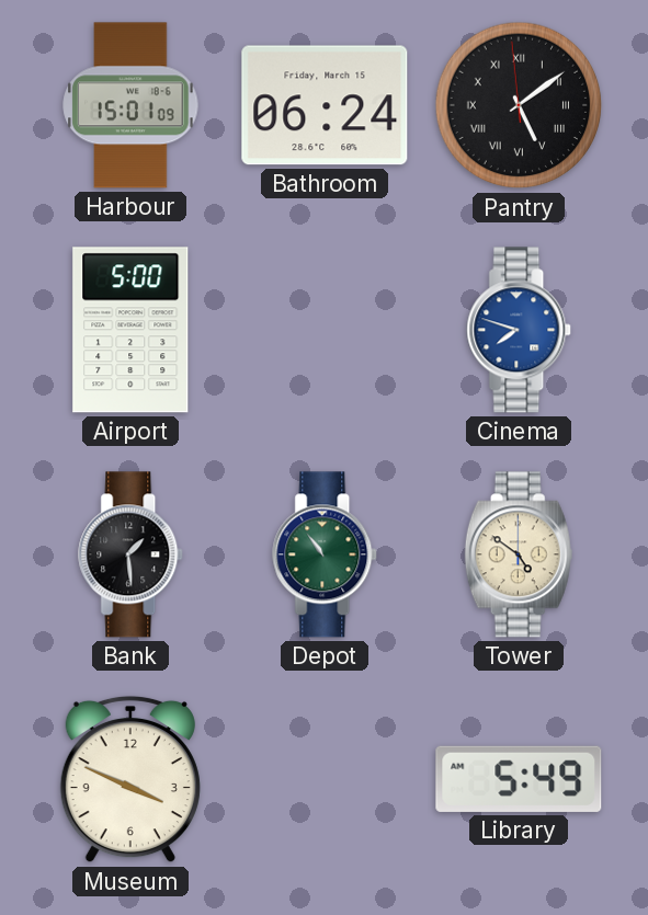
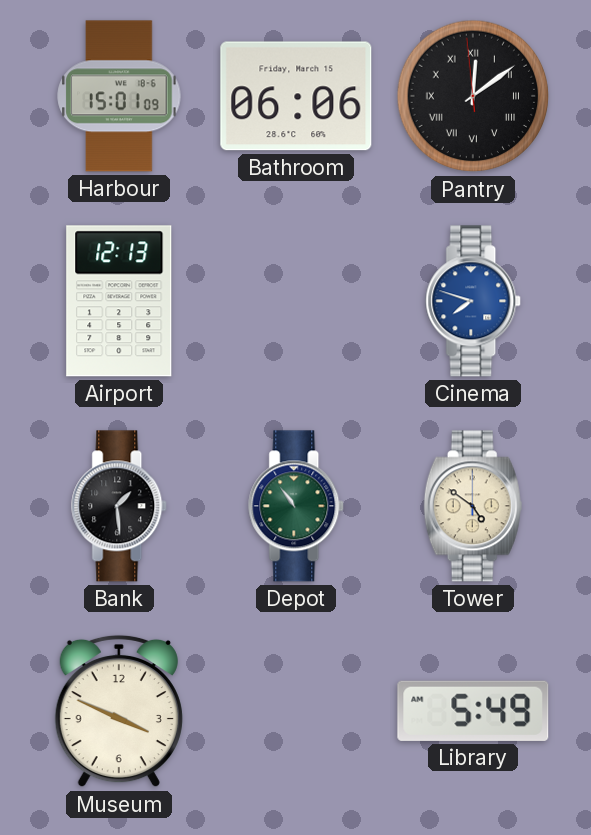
Bathroom: 06:24 -> 06:06 (296, 96)
Pantry: 5:08 -> 12:08 (473, 96)
Airport: 5:00 -> 12:13 (119, 301)
